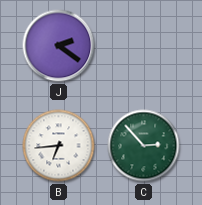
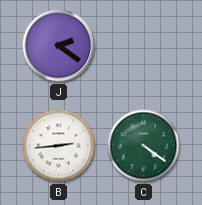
B: 6:44 -> 2:44 (59, 146)
C: 2:53 -> 4:21 (144, 146)
